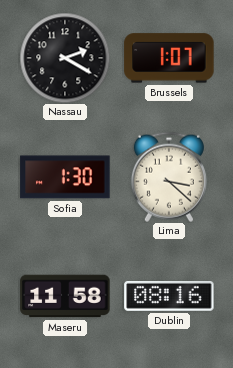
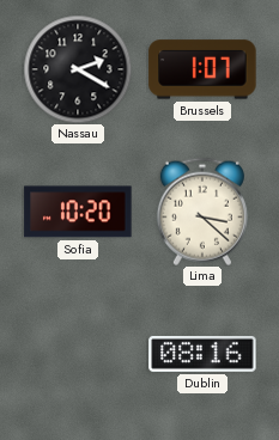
Sofia: 1:30 -> 10:20 (78, 212)
Maseru: 11:58 -> none (65, 296)
